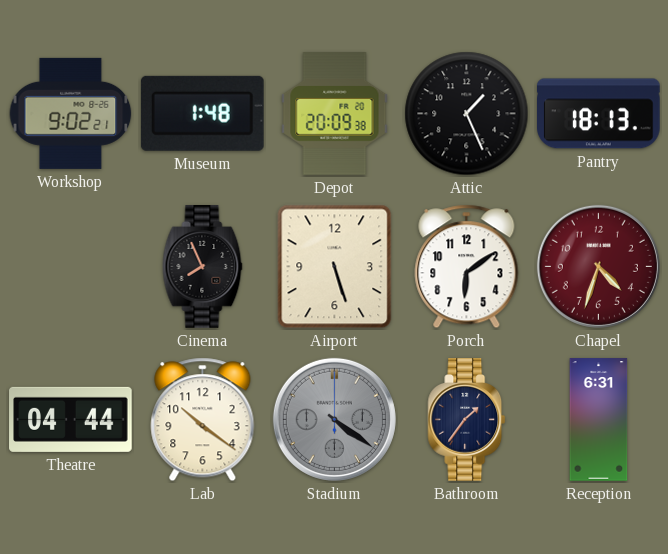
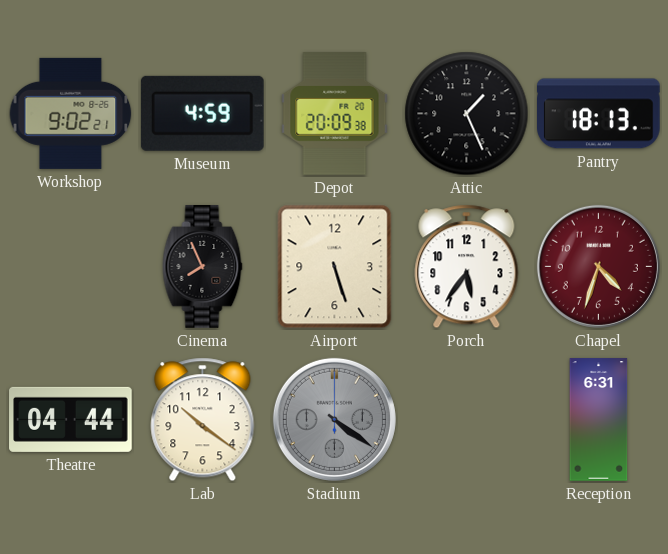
Museum: 1:48 -> 4:59 (202, 113)
Porch: 6:09 -> 5:36 (467, 267)
Bathroom: 1:36 -> none (467, 420)
